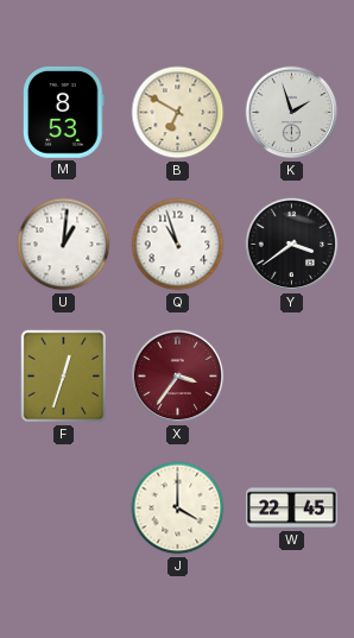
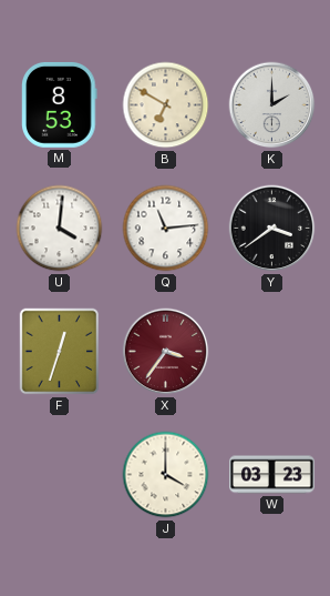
K: 1:57 -> 2:00 (272, 105)
U: 1:01 -> 4:01 (60, 229)
Q: 10:57 -> 11:14 (166, 229)
W: 22:45 -> 03:23 (272, 475)
